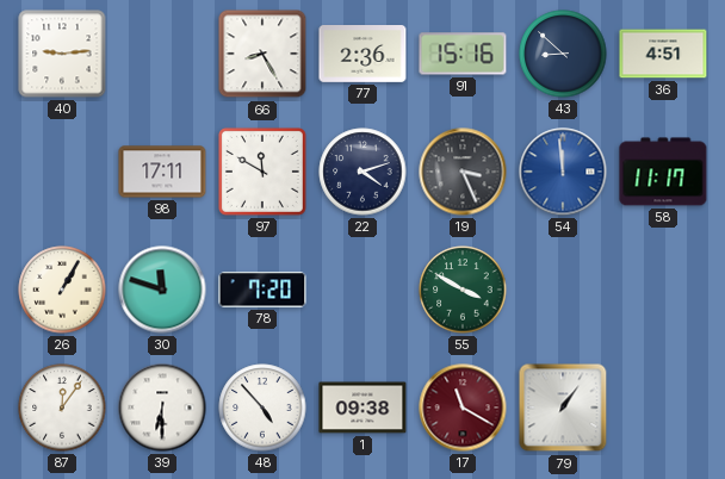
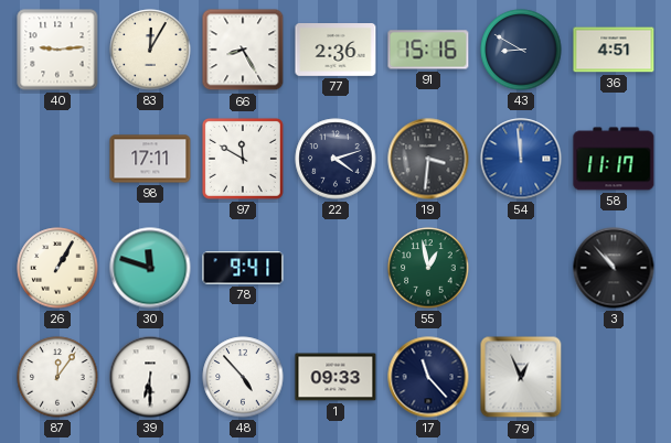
83: none -> 12:05 (150, 50)
43: 8:52 -> 8:50 (521, 50)
19: 3:26 -> 3:31 (428, 159)
78: 7:20 -> 9:41 (243, 268)
55: 3:50 -> 12:58 (428, 268)
3: none -> 10:53 (614, 268)
1: 09:38 -> 09:33 (335, 377)
17: 11:20 -> 11:23 (428, 377)
17 dial: burgundy -> navy (428, 377)
79: 1:06 -> 12:56 (521, 377)
